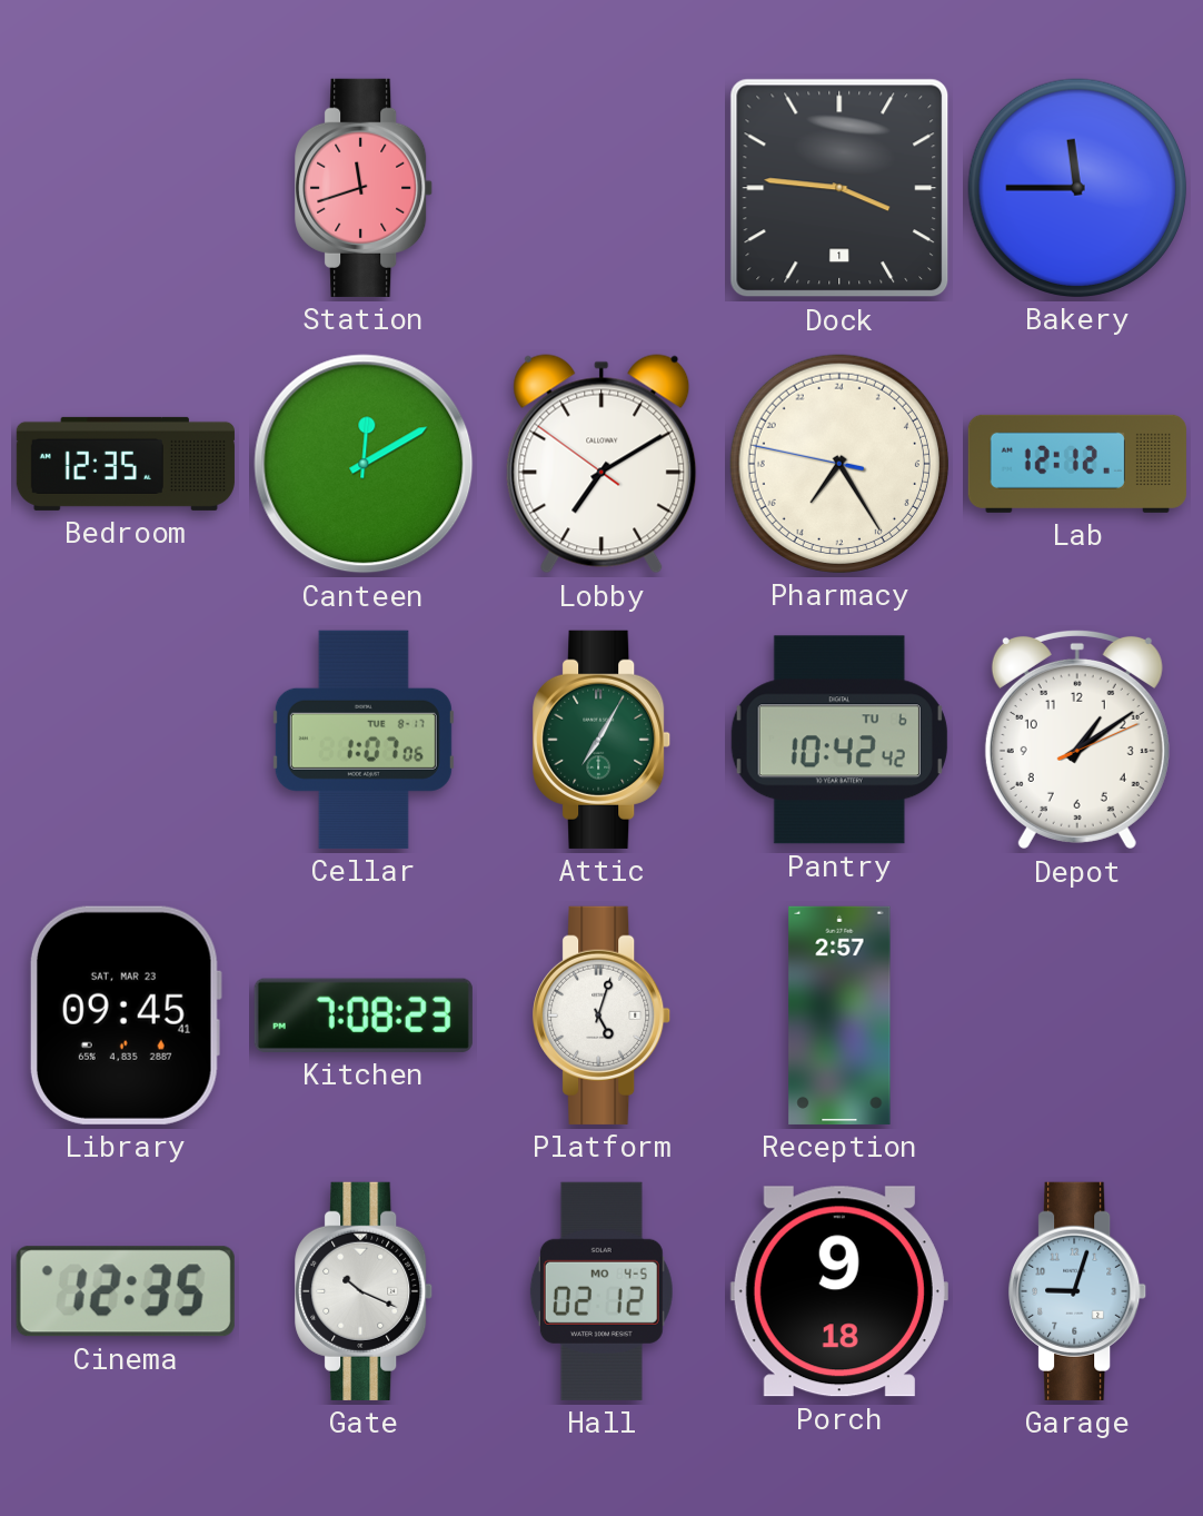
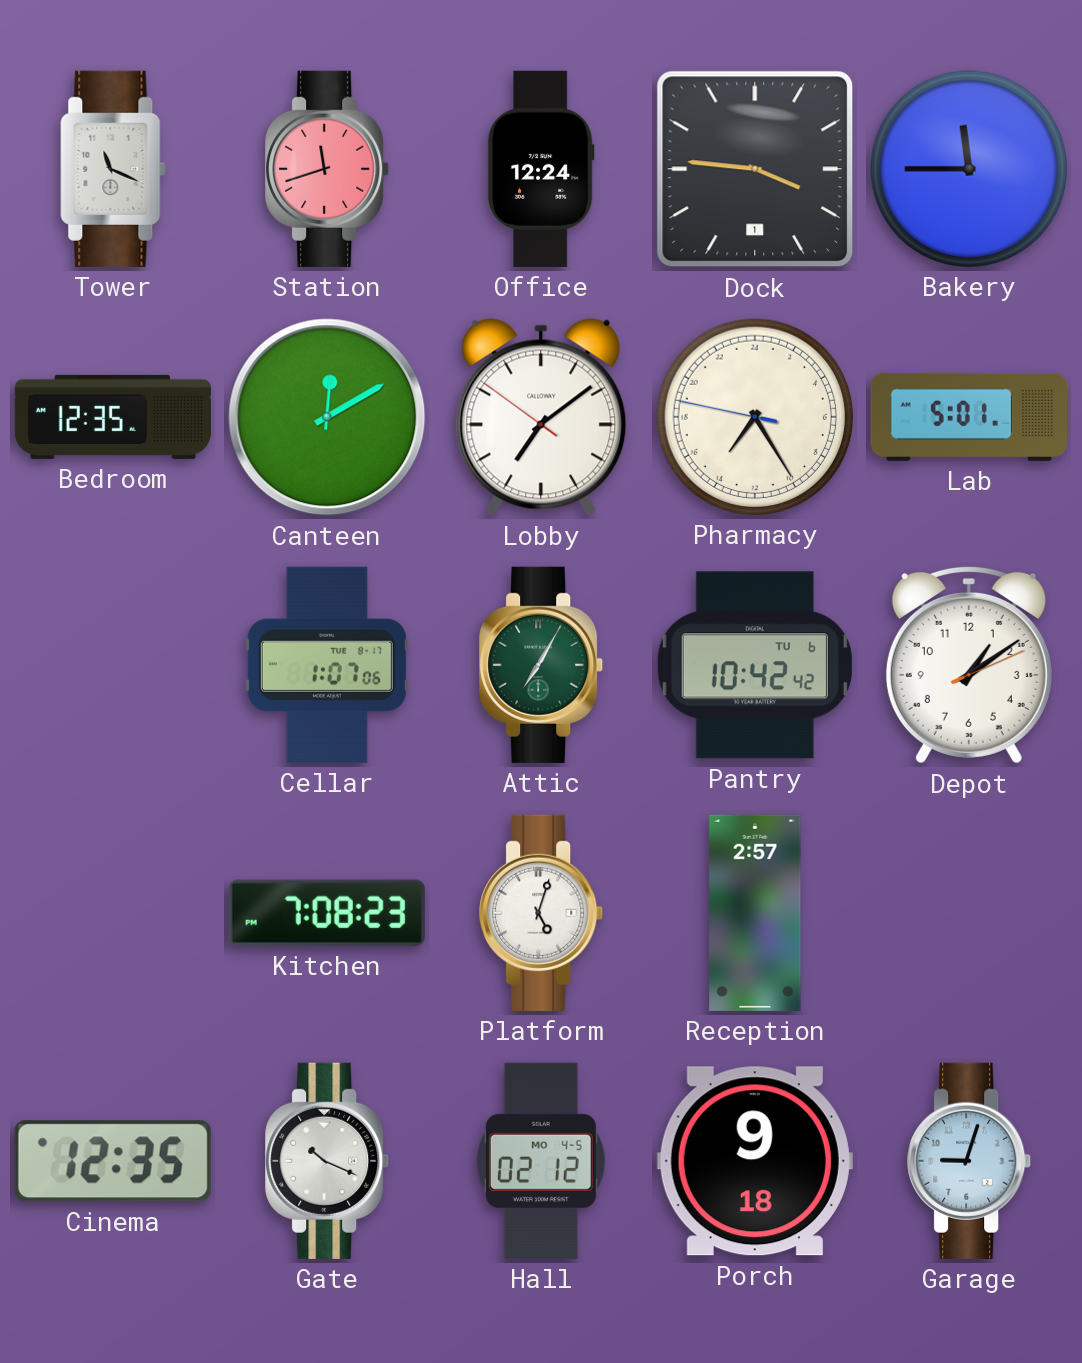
Tower: none -> 11:19 (113, 169)
Office: none -> 12:24 (541, 169)
Lobby: 7:09 -> 7:08 (541, 417)
Lab: 12:12 -> 5:01 (969, 417)
Library: 09:45 -> none (125, 1015)
